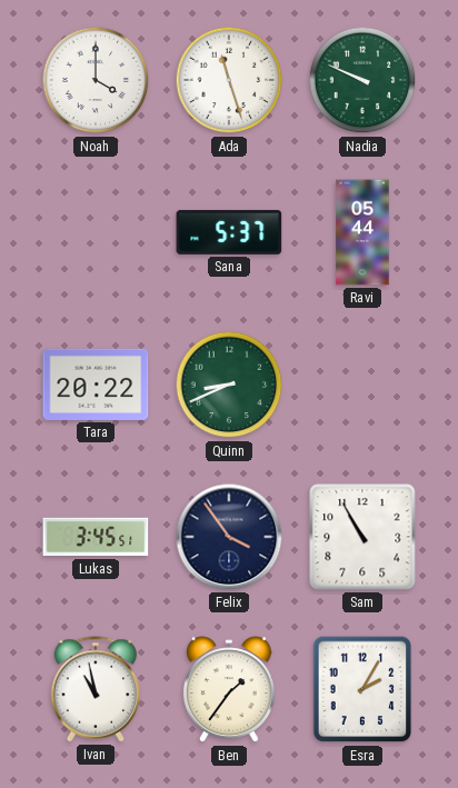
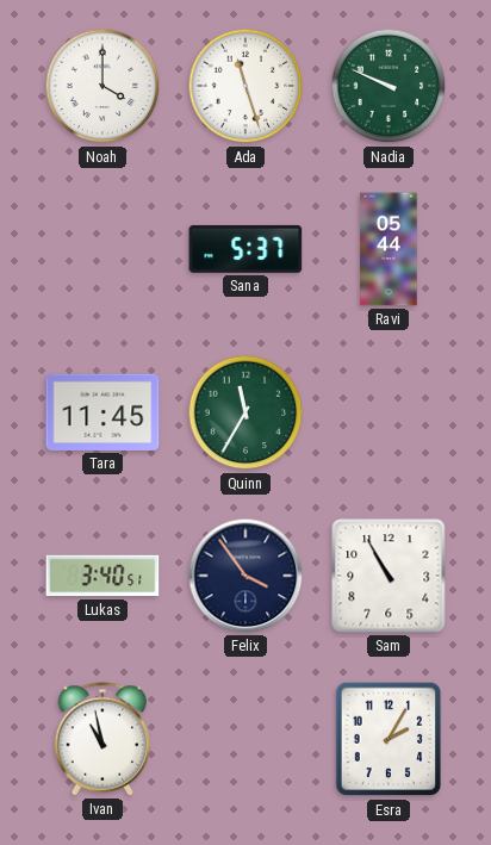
Tara: 20:22 -> 11:45 (102, 412)
Quinn: 8:41 -> 11:35 (245, 412)
Lukas: 3:45 -> 3:40 (102, 576)
Ben: 1:36 -> none (229, 690)
